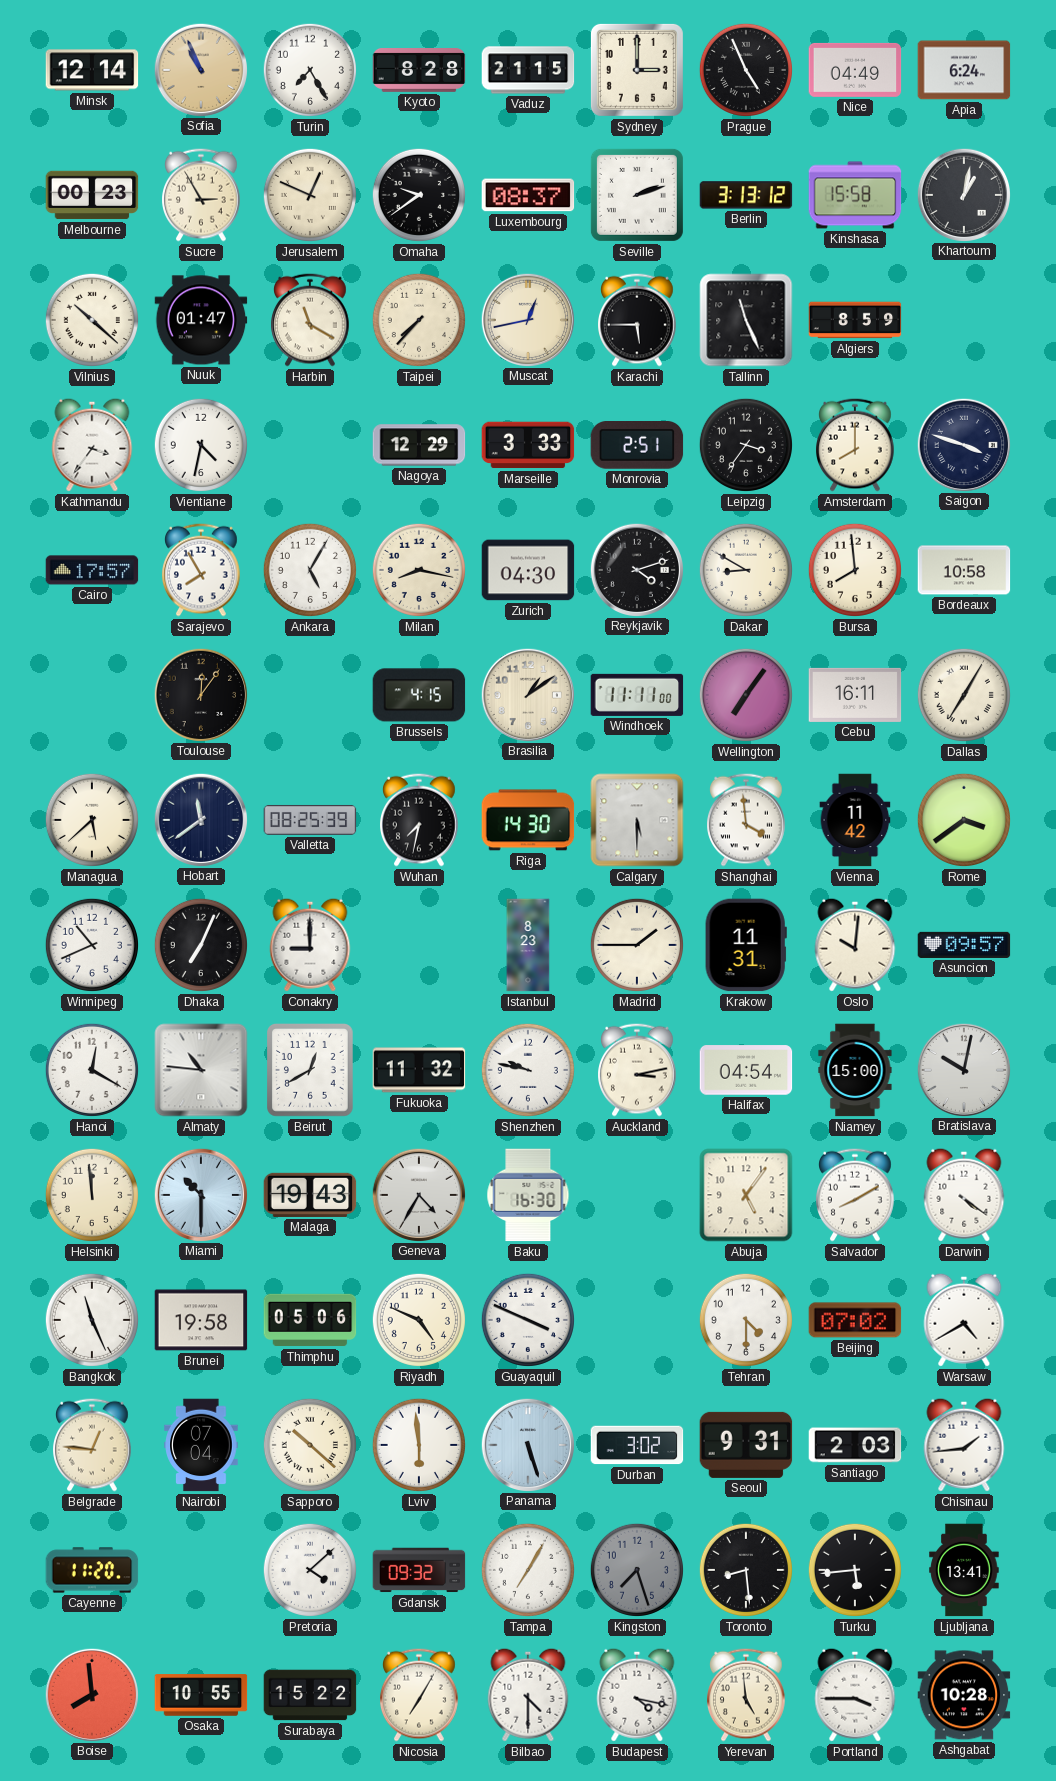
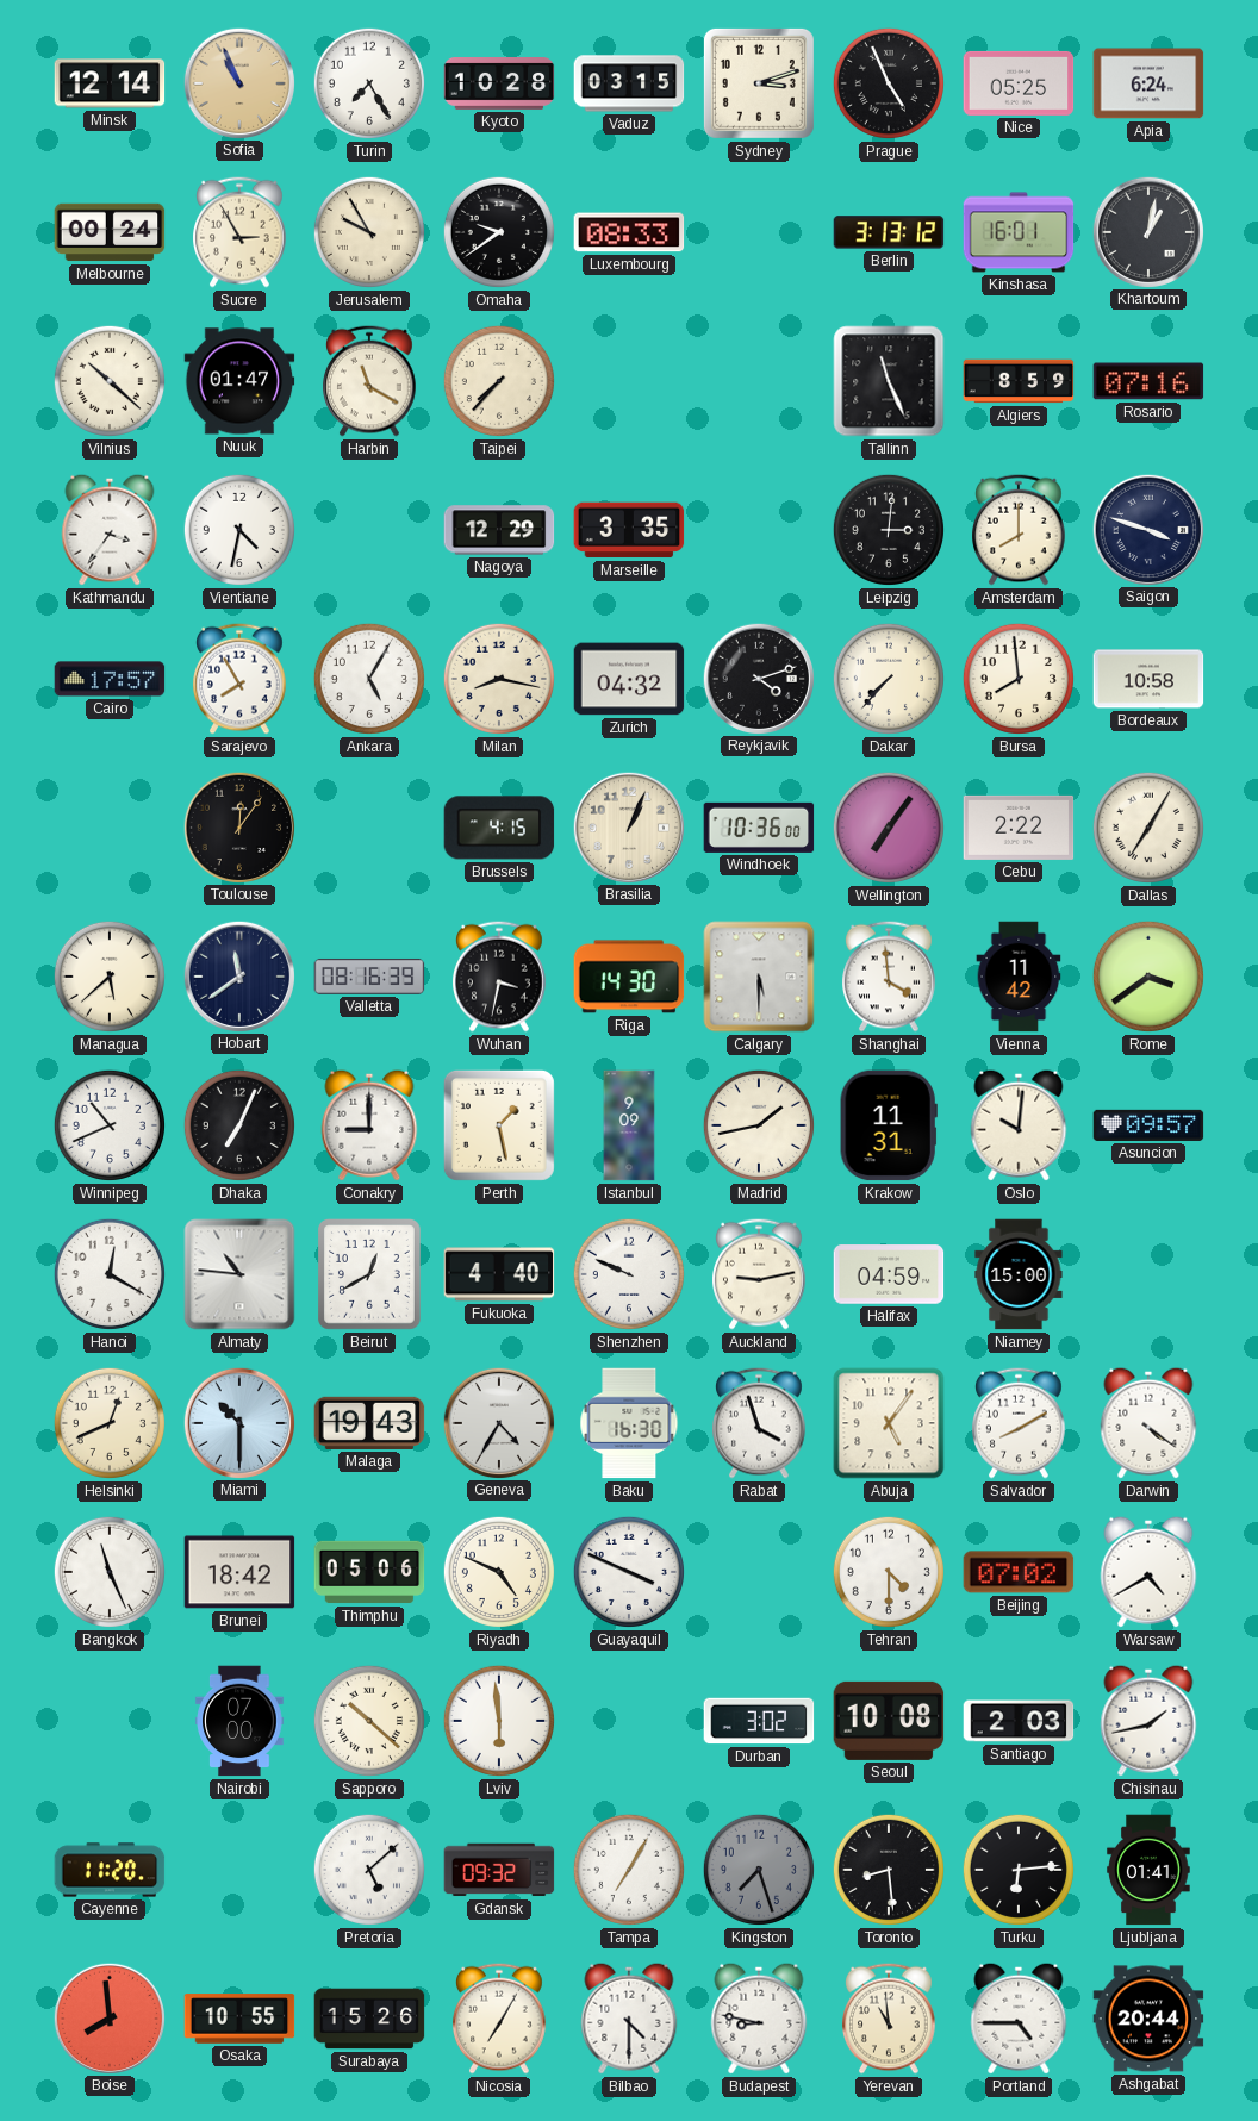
Kyoto: 8:28 -> 10:28 (499, 85)
Vaduz: 21:15 -> 03:15 (629, 83)
Sydney: 3:00 -> 3:12 (759, 83)
Nice: 04:49 -> 05:25 (1019, 83)
Melbourne: 00:23 -> 00:24 (110, 232)
Jerusalem: 12:49 -> 9:55 (369, 232)
Luxembourg: 08:37 -> 08:33 (629, 232)
Seville: 2:12 -> none (637, 195)
Kinshasa: 15:58 -> 16:01 (1019, 232)
Muscat: 12:43 -> none (527, 319)
Karachi: 5:45 -> none (638, 320)
Rosario: none -> 07:16 (1148, 381)
Marseille: 3:33 -> 3:35 (629, 530)
Monrovia: 2:51 -> none (637, 446)
Leipzig: 3:36 -> 3:01 (889, 530)
Zurich: 04:30 -> 04:32 (629, 679)
Dakar: 8:50 -> 7:37 (889, 679)
Brasilia: 1:09 -> 1:04 (628, 826)
Windhoek: 11:11 -> 10:36 (759, 828)
Cebu: 16:11 -> 2:22 (1019, 828)
Valletta: 08:25 -> 08:16 (369, 977)
Wuhan: 7:32 -> 3:32 (500, 977)
Perth: none -> 1:28 (499, 1125)
Istanbul: 8:23 -> 9:09 (629, 1125)
Madrid: 1:45 -> 1:43 (759, 1125)
Fukuoka: 11:32 -> 4:40 (499, 1274)
Shenzhen: 9:47 -> 9:49 (629, 1274)
Auckland: 3:13 -> 9:13 (760, 1274)
Halifax: 04:54 -> 04:59 (889, 1274)
Bratislava: 10:02 -> none (963, 1069)
Helsinki: 11:59 -> 12:41 (110, 1423)
Rabat: none -> 3:57 (760, 1423)
Brunei: 19:58 -> 18:42 (239, 1572)
Belgrade: 12:46 -> none (93, 1445)
Nairobi: 07:04 -> 07:00 (239, 1721)
Panama: 5:27 -> none (527, 1444)
Seoul: 9:31 -> 10:08 (889, 1721)
Chisinau: 1:44 -> 1:43 (1148, 1721)
Pretoria: 4:08 -> 5:08 (369, 1870)
Turku: 5:44 -> 6:14 (1019, 1870)
Ljubljana: 13:41 -> 01:41 (1148, 1870)
Surabaya: 15:22 -> 15:26 (369, 2019)
Budapest: 4:17 -> 8:47 (759, 2019)
Yerevan: 4:59 -> 10:59 (890, 2019)
Portland: 3:45 -> 4:45 (1019, 2019)
Ashgabat: 10:28 -> 20:44 (1148, 2019)
